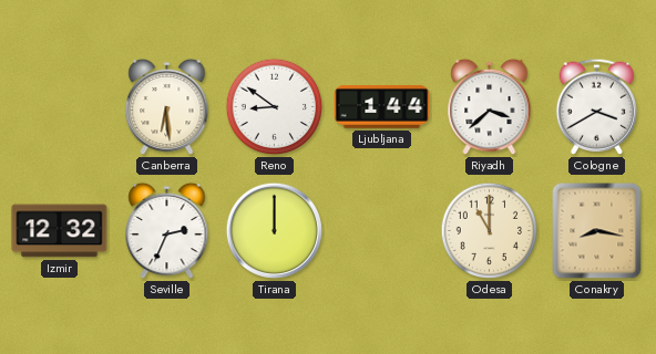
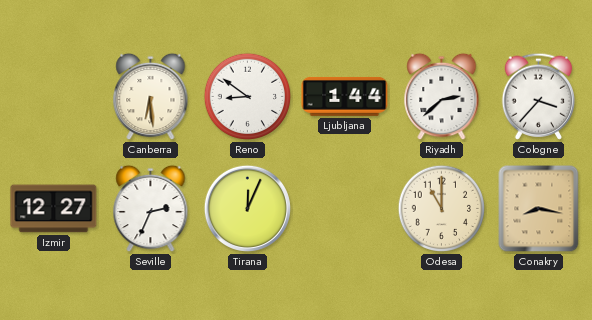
Riyadh: 3:38 -> 2:38 (442, 97)
Cologne: 3:40 -> 3:37 (539, 96)
Izmir: 12:32 -> 12:27 (54, 209)
Tirana: 12:00 -> 12:04 (247, 208)
